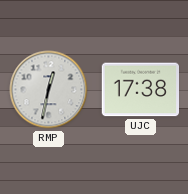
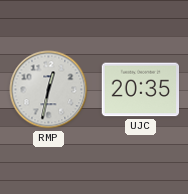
UJC: 17:38 -> 20:35 (140, 90)
